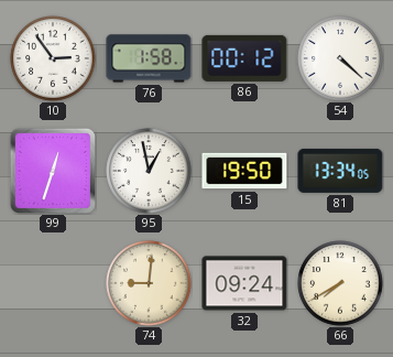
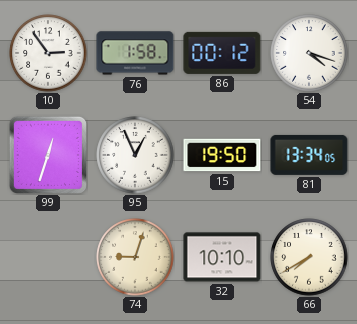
54: 4:22 -> 4:18 (309, 53)
95: 12:58 -> 12:56 (135, 155)
74: 9:01 -> 9:03 (135, 257)
32: 09:24 -> 10:10 (222, 257)
